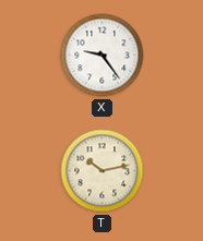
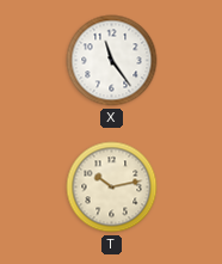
X: 9:24 -> 11:24 (112, 61)
